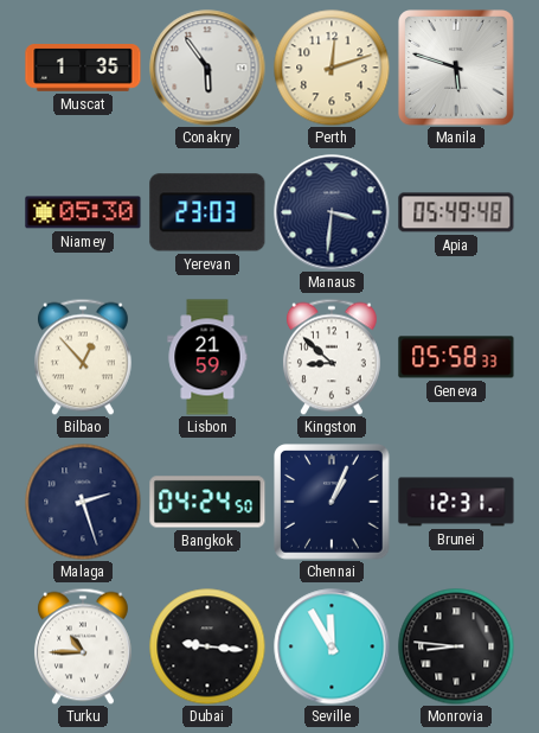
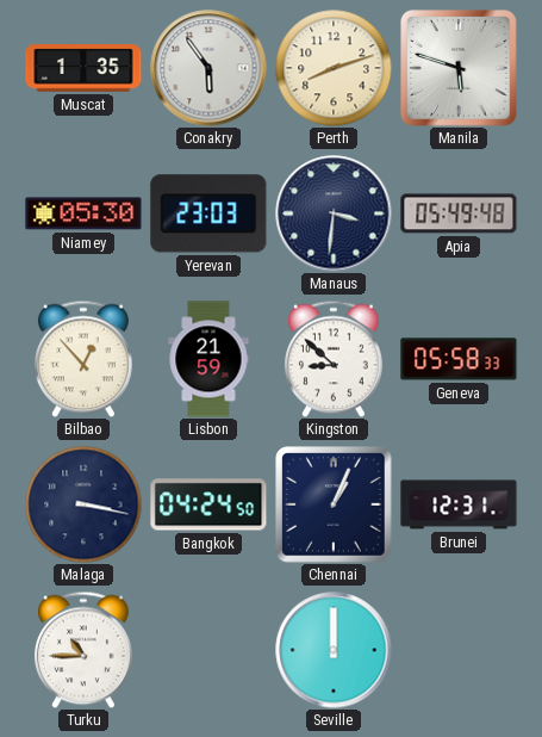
Perth: 12:12 -> 8:12 (334, 68)
Malaga: 2:27 -> 3:17 (83, 504)
Dubai: 9:16 -> none (207, 646)
Seville: 11:55 -> 12:00 (334, 650)
Monrovia: 8:46 -> none (456, 646)
